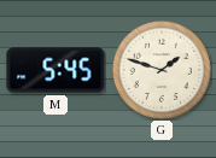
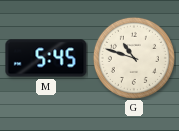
G: 1:48 -> 10:48 (134, 58)
